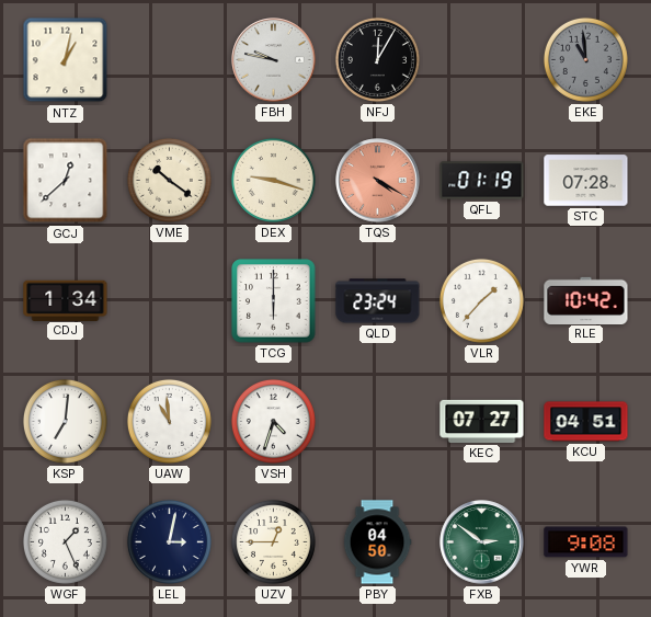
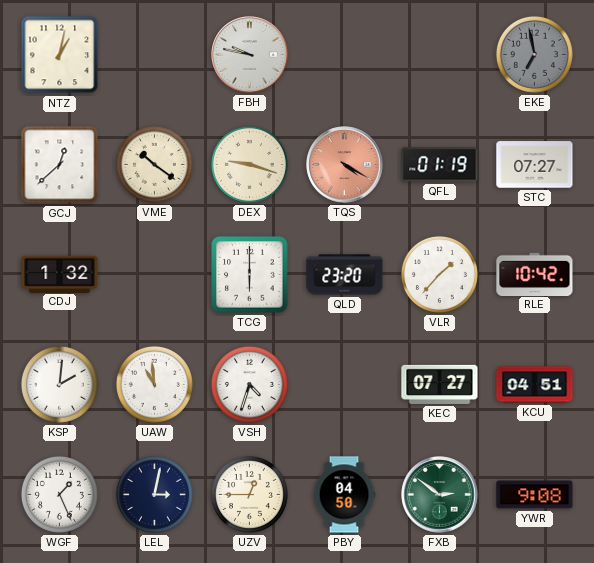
NFJ: 12:05 -> none (377, 59)
EKE: 10:59 -> 6:58 (534, 54)
STC: 07:28 -> 07:27 (535, 165)
CDJ: 1:34 -> 1:32 (60, 274)
QLD: 23:24 -> 23:20 (345, 275)
KSP: 7:01 -> 2:01 (59, 384)
